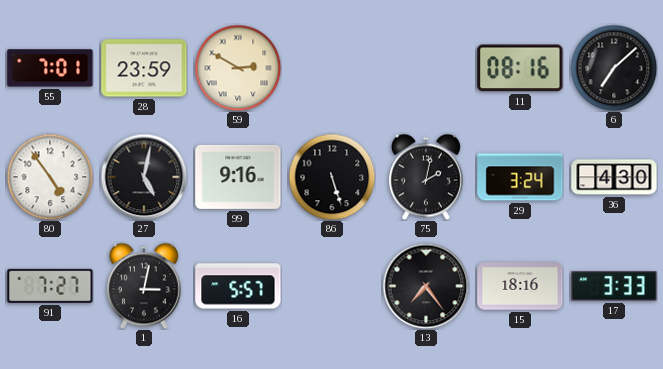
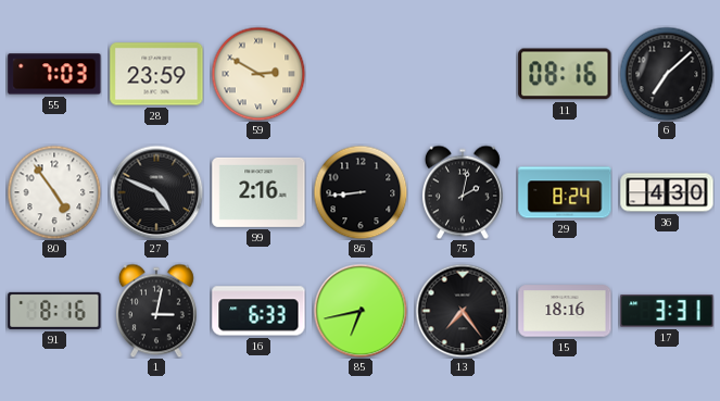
55: 7:01 -> 7:03 (54, 74)
27: 5:02 -> 4:49 (156, 192)
99: 9:16 -> 2:16 (258, 192)
86: 5:27 -> 8:44 (361, 192)
29: 3:24 -> 8:24 (565, 192)
91: 7:27 -> 8:16 (54, 311)
16: 5:57 -> 6:33 (258, 311)
85: none -> 6:43 (361, 311)
17: 3:33 -> 3:31 (667, 311)
